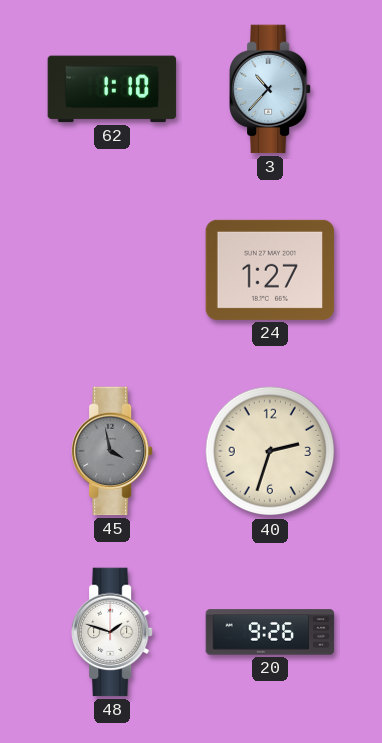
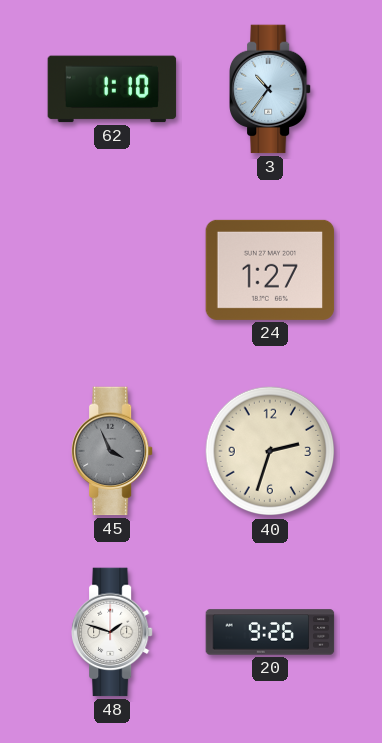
3: 10:37 -> 10:36 (271, 89)
45: 3:58 -> 3:56 (113, 451)
